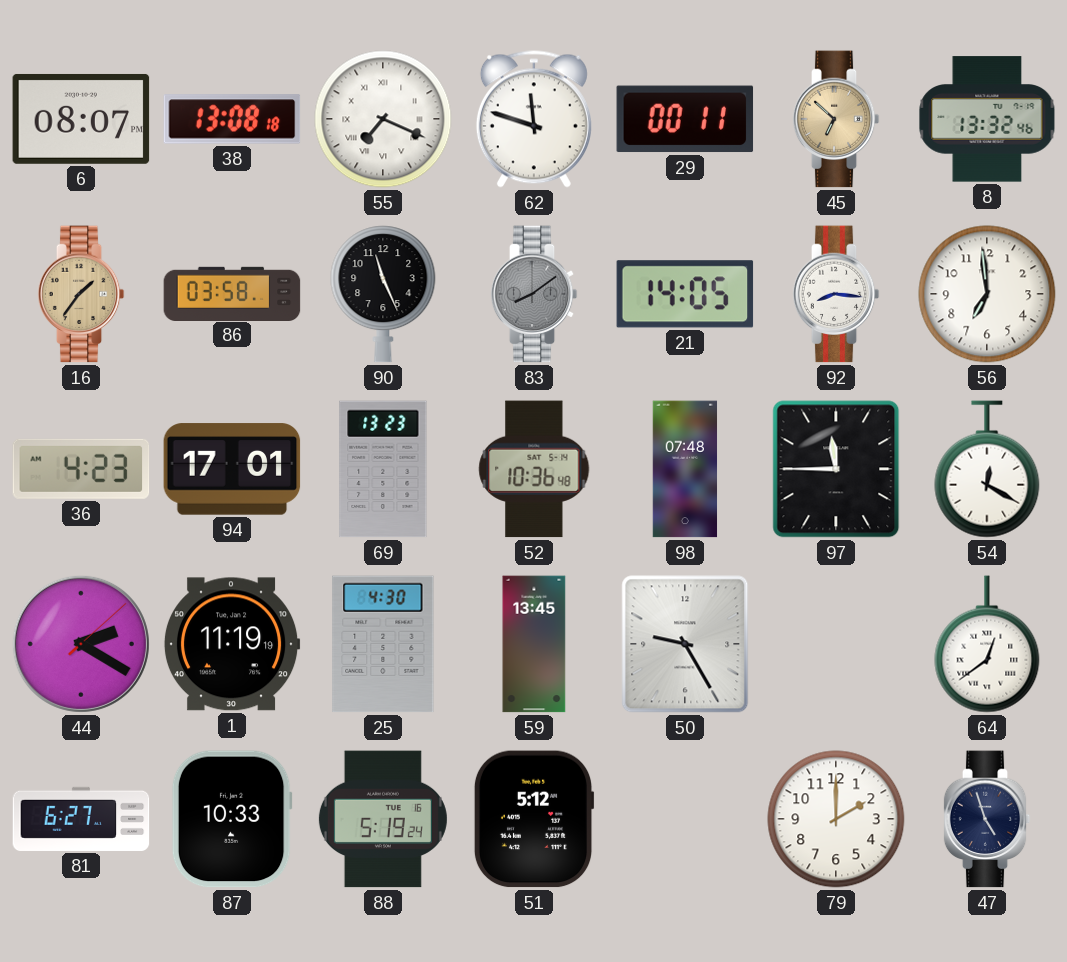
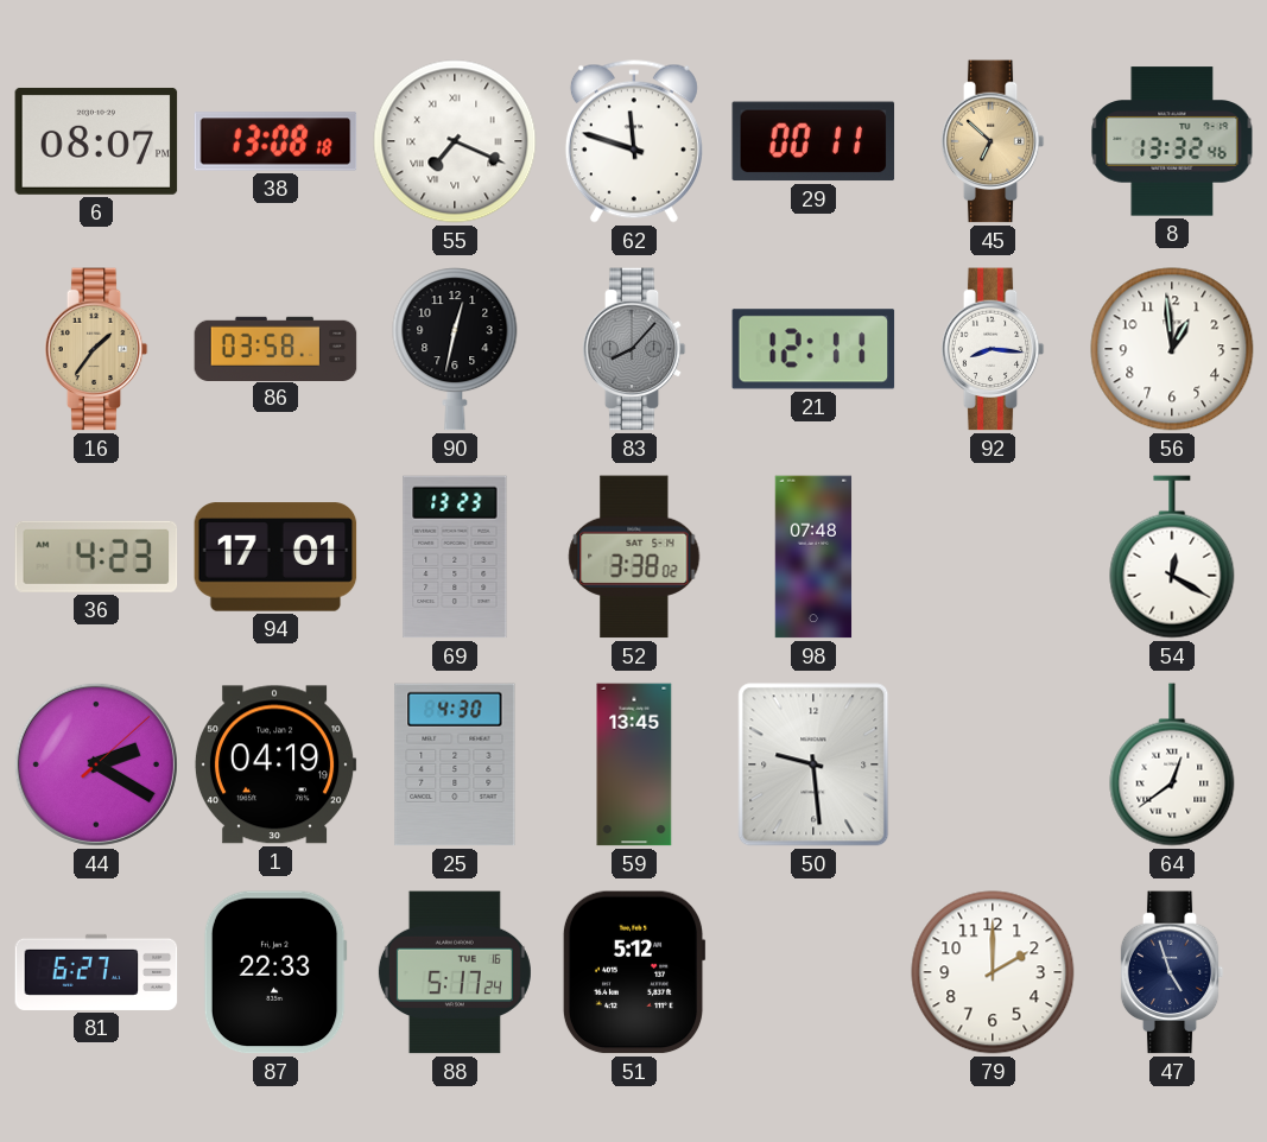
90: 11:26 -> 12:32 (455, 349)
83: 8:09 -> 8:07 (634, 349)
21: 14:05 -> 12:11 (813, 349)
56: 6:59 -> 12:59 (1172, 349)
52: 10:36 -> 3:38 (634, 557)
97: 11:45 -> none (836, 469)
1: 11:19 -> 04:19 (275, 764)
50: 9:25 -> 9:29 (813, 764)
87: 10:33 -> 22:33 (275, 972)
88: 5:19 -> 5:17 (455, 972)
